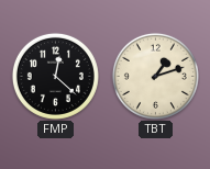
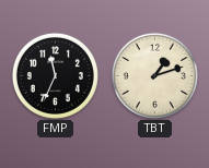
FMP: 12:22 -> 11:34 (55, 75)
